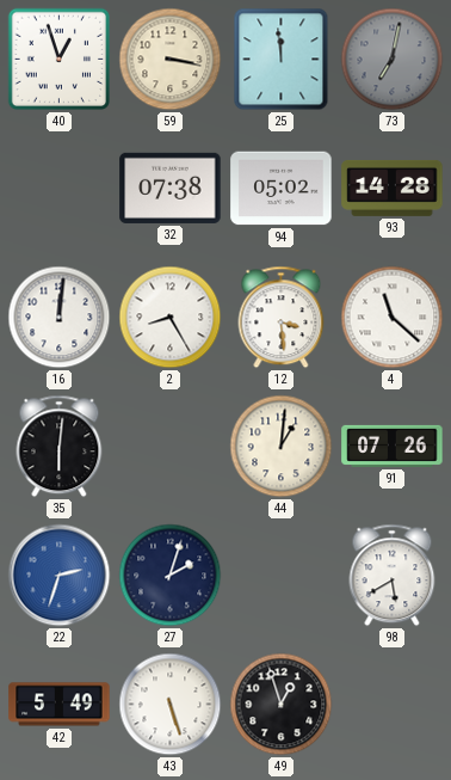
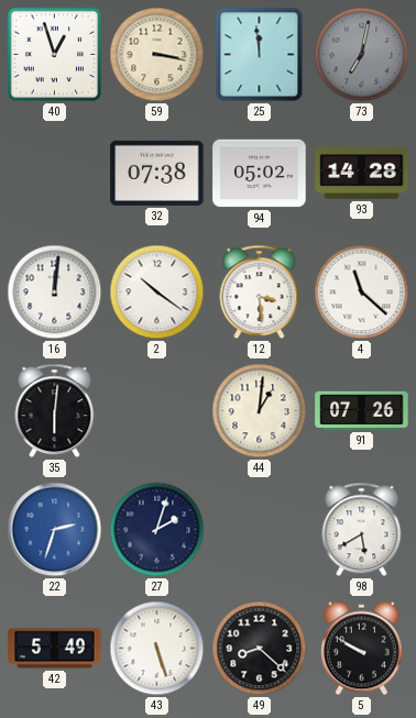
2: 8:25 -> 10:21 (157, 292)
49: 12:57 -> 8:22 (260, 649)
5: none -> 9:50 (362, 649)
